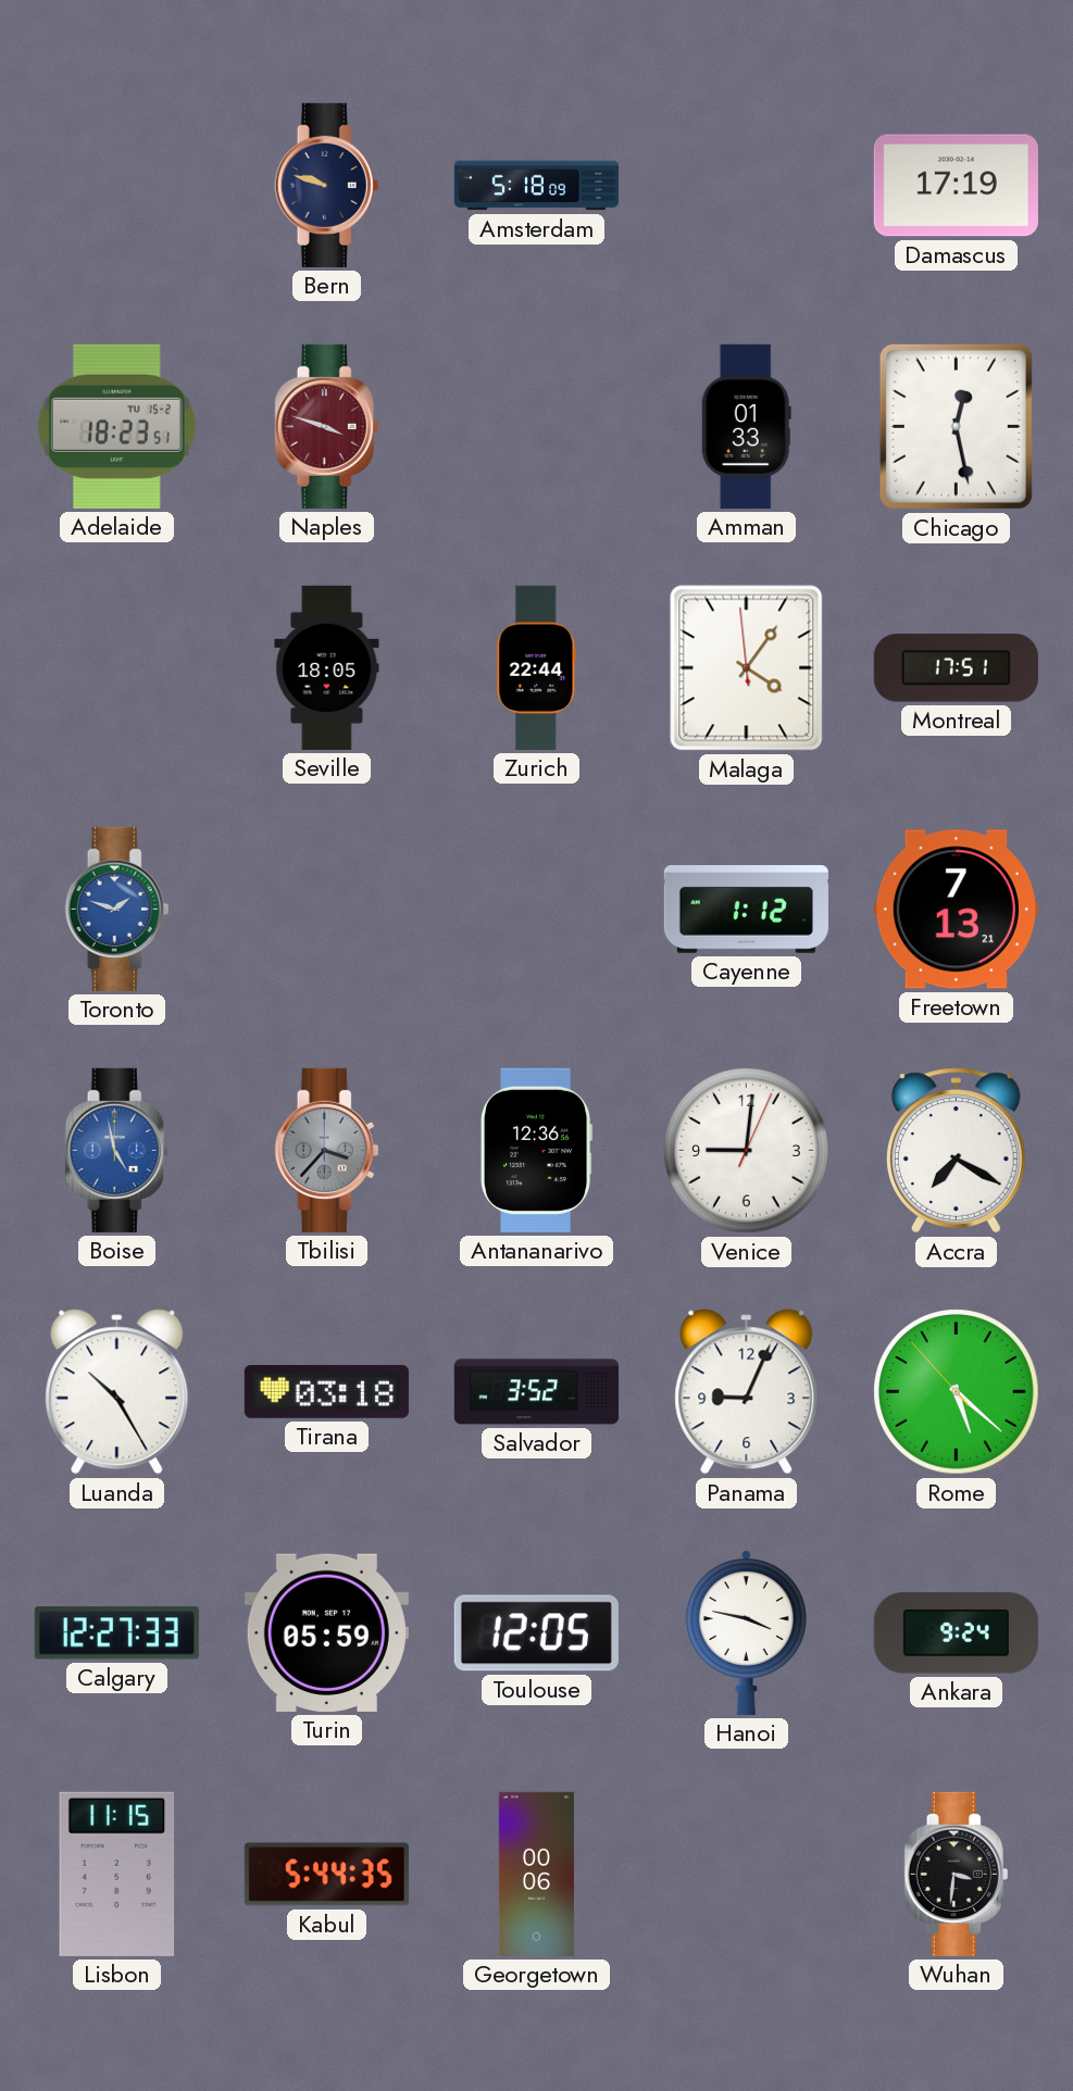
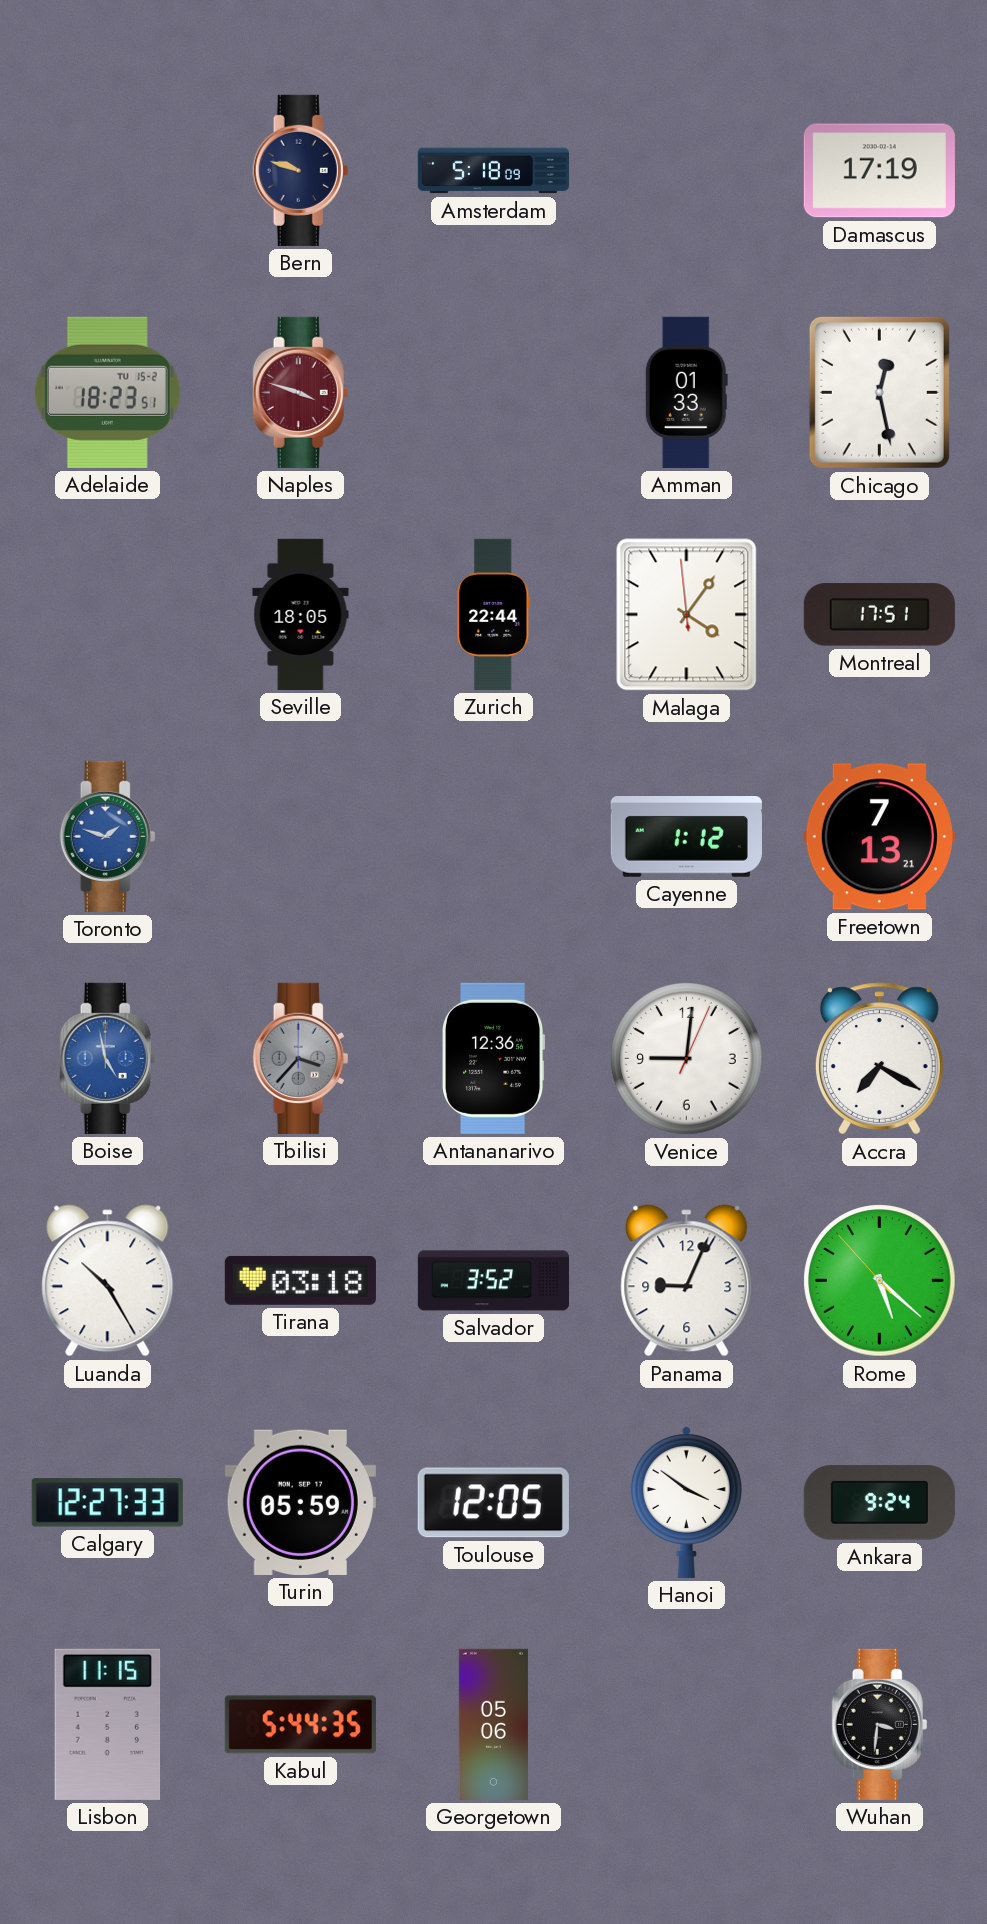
Hanoi: 3:47 -> 3:51 (686, 1502)
Georgetown: 00:06 -> 05:06 (493, 1724)
